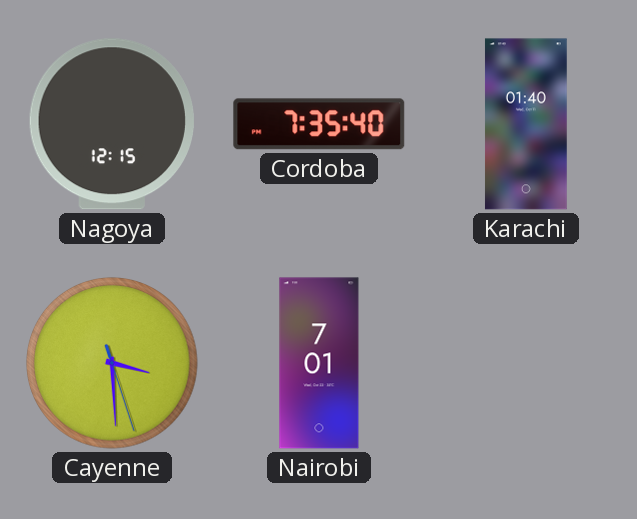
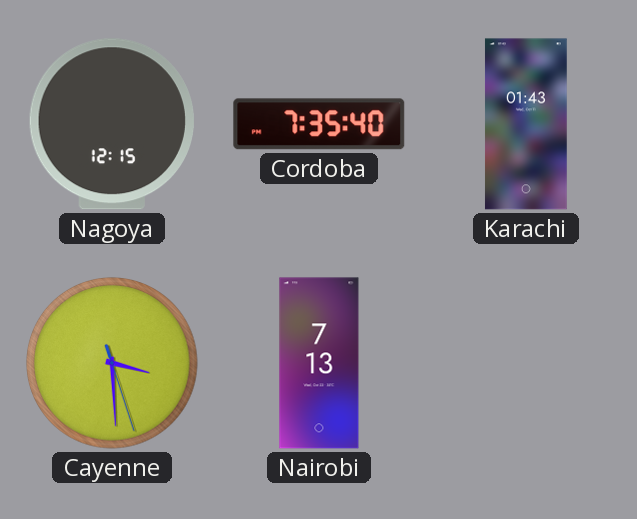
Karachi: 01:40 -> 01:43 (526, 124)
Nairobi: 7:01 -> 7:13 (319, 363)
